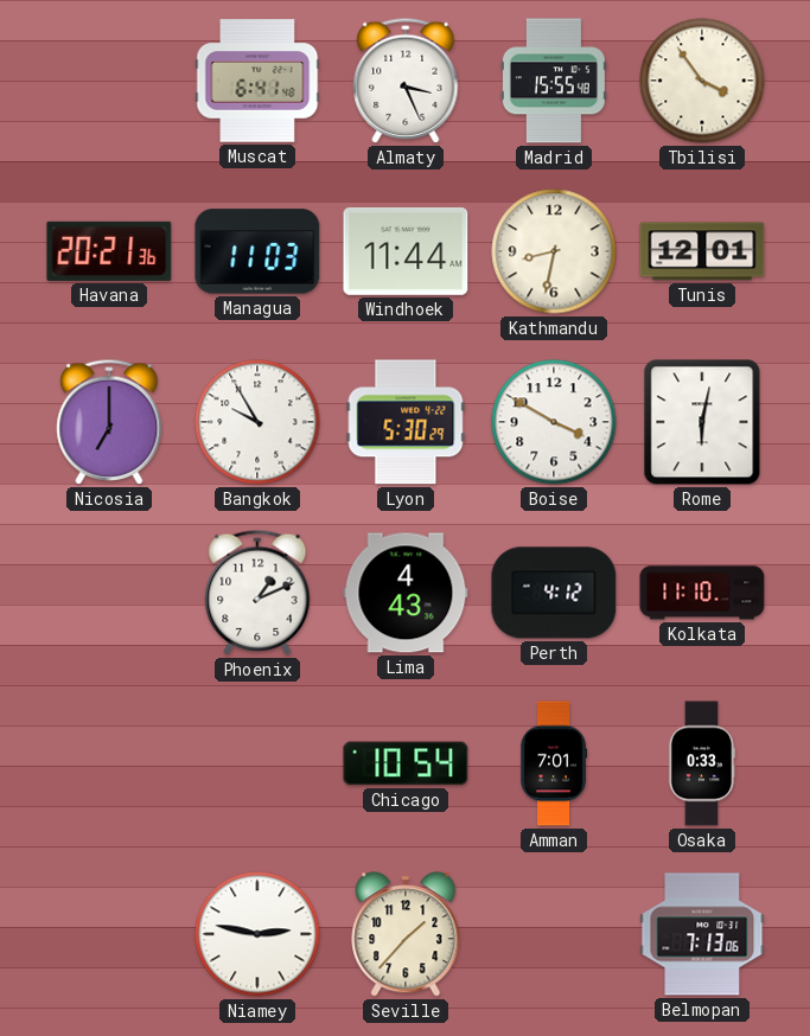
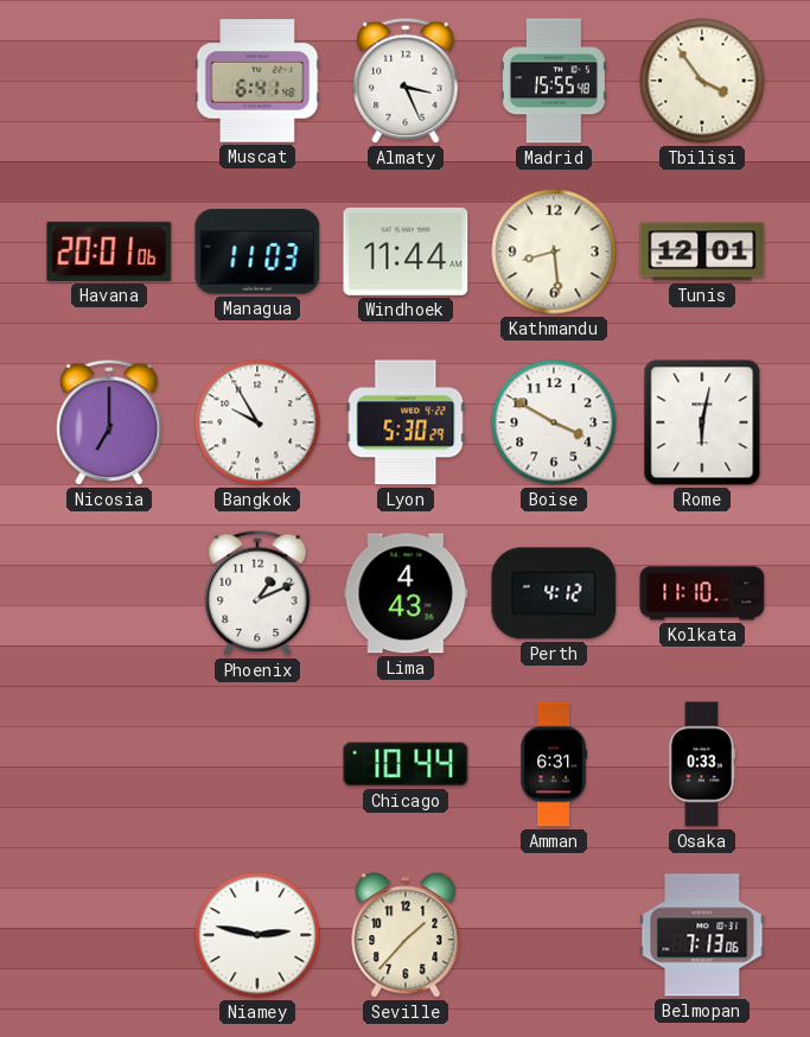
Havana: 20:21 -> 20:01 (109, 252)
Kathmandu: 8:32 -> 8:29 (554, 252)
Chicago: 10:54 -> 10:44 (406, 764)
Amman: 7:01 -> 6:31 (554, 764)
